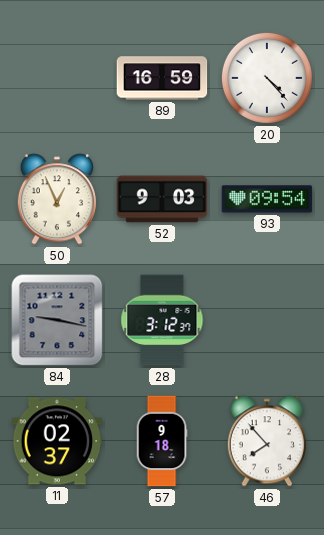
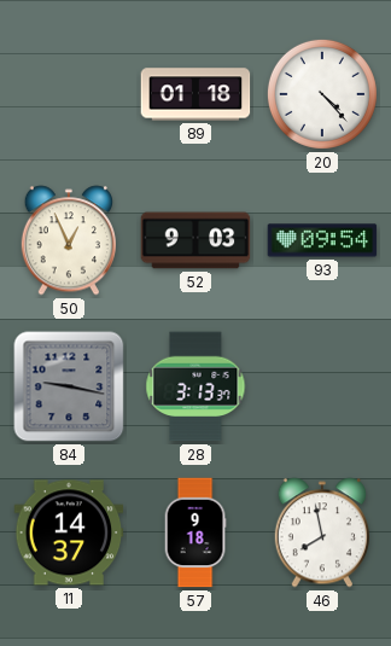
89: 16:59 -> 01:18 (195, 94)
28: 3:12 -> 3:13 (195, 386)
11: 02:37 -> 14:37 (69, 532)
46: 7:53 -> 7:58 (321, 532)
